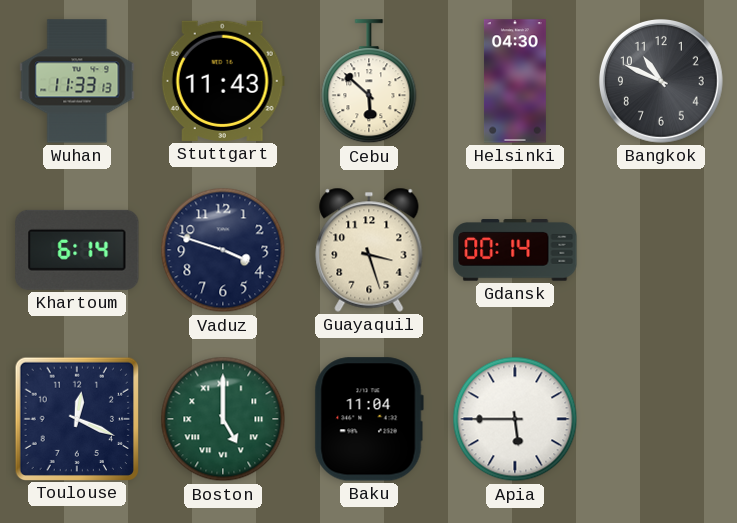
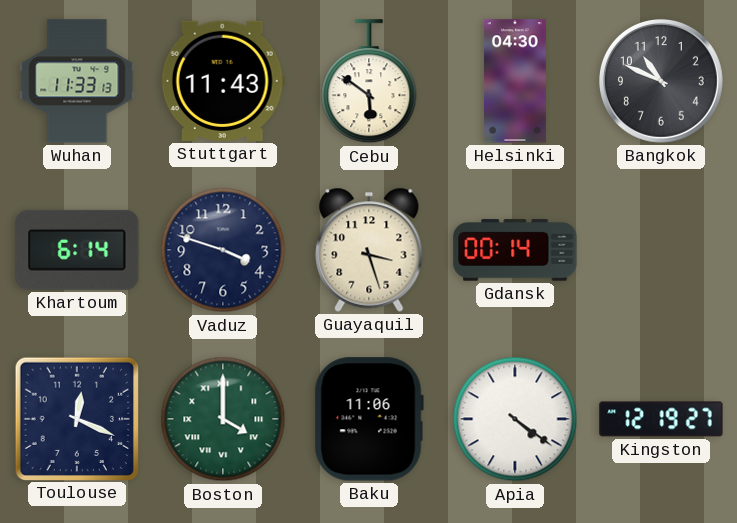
Cebu: 5:52 -> 5:51 (369, 82)
Boston: 5:00 -> 4:00 (223, 419)
Baku: 11:04 -> 11:06 (369, 419)
Apia: 5:45 -> 4:21 (515, 419)
Kingston: none -> 12:19 (661, 419)
